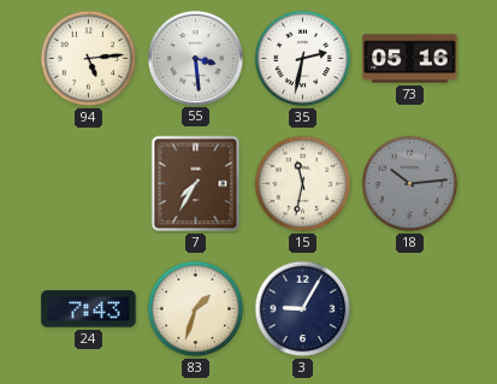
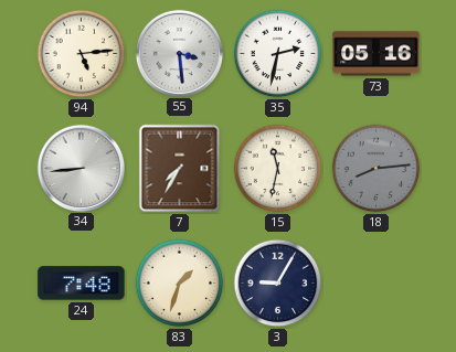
34: none -> 8:44 (81, 168)
18: 10:14 -> 8:14 (377, 169)
24: 7:43 -> 7:48 (82, 284)
